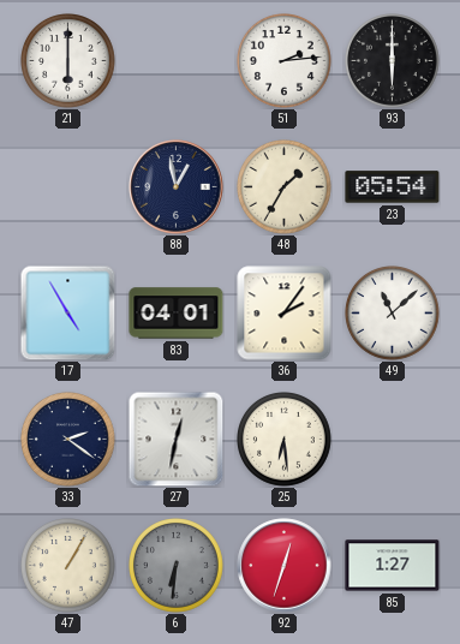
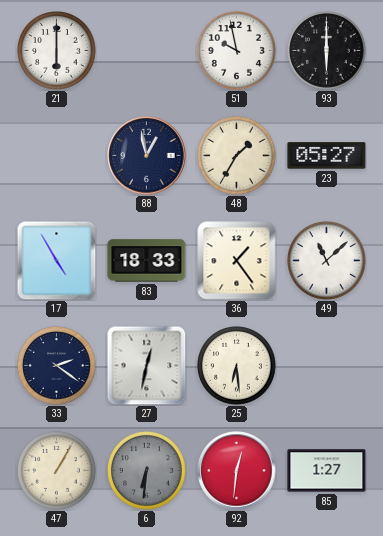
51: 2:14 -> 9:58 (237, 51)
23: 05:54 -> 05:27 (327, 156)
83: 04:01 -> 18:33 (147, 261)
36: 2:06 -> 1:24 (237, 261)
92: 12:33 -> 12:31 (237, 471)
